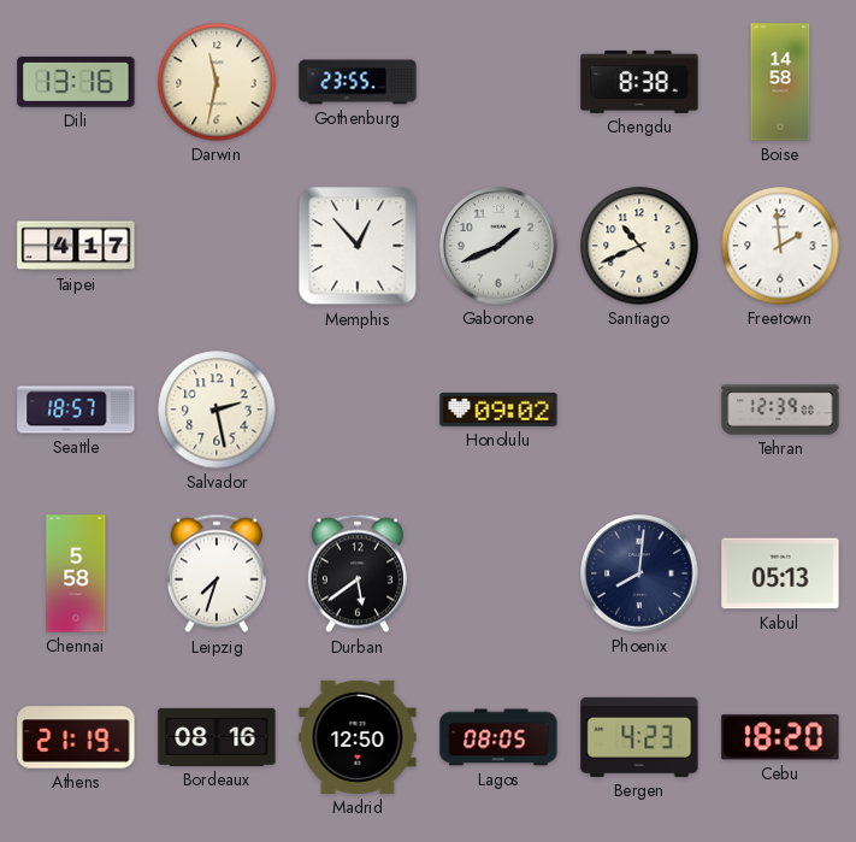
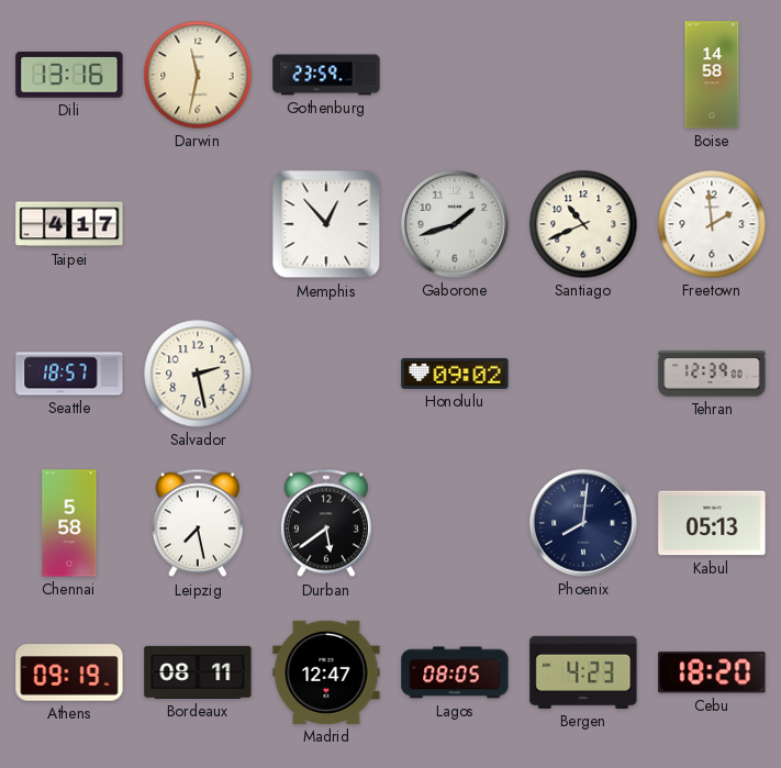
Gothenburg: 23:55 -> 23:59 (326, 75)
Chengdu: 8:38 -> none (639, 82)
Gaborone: 1:41 -> 1:42 (455, 224)
Leipzig: 7:33 -> 7:28 (198, 523)
Athens: 21:19 -> 09:19 (69, 672)
Bordeaux: 08:16 -> 08:11 (198, 672)
Madrid: 12:50 -> 12:47 (326, 672)
